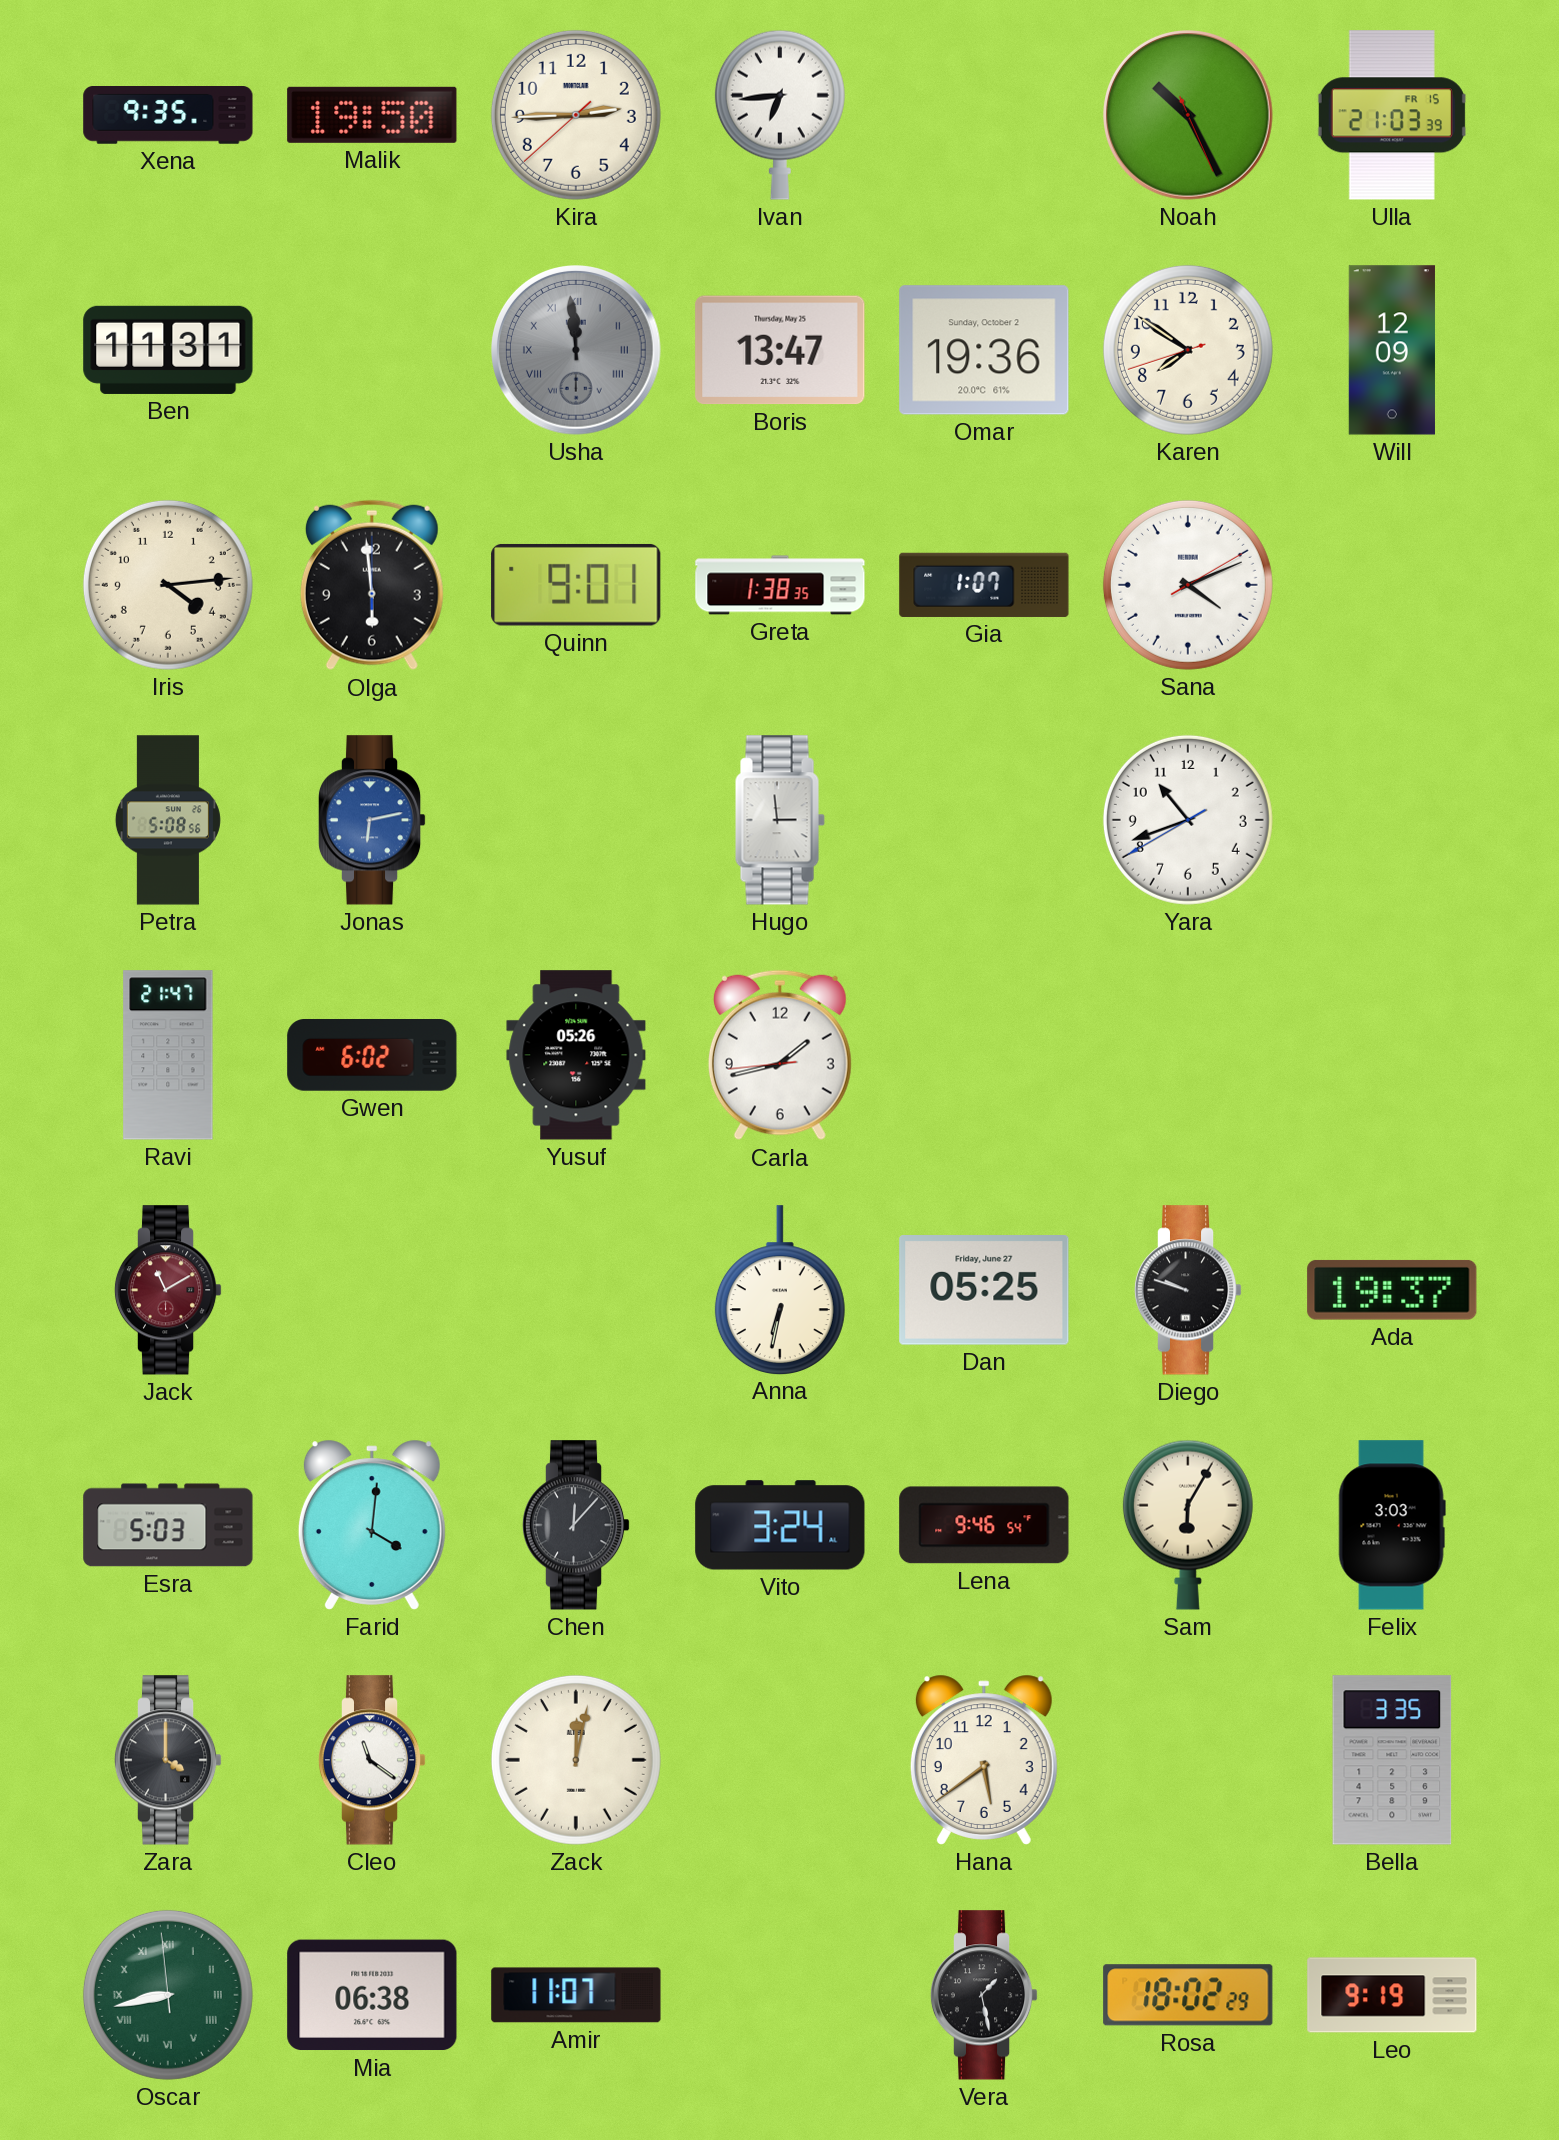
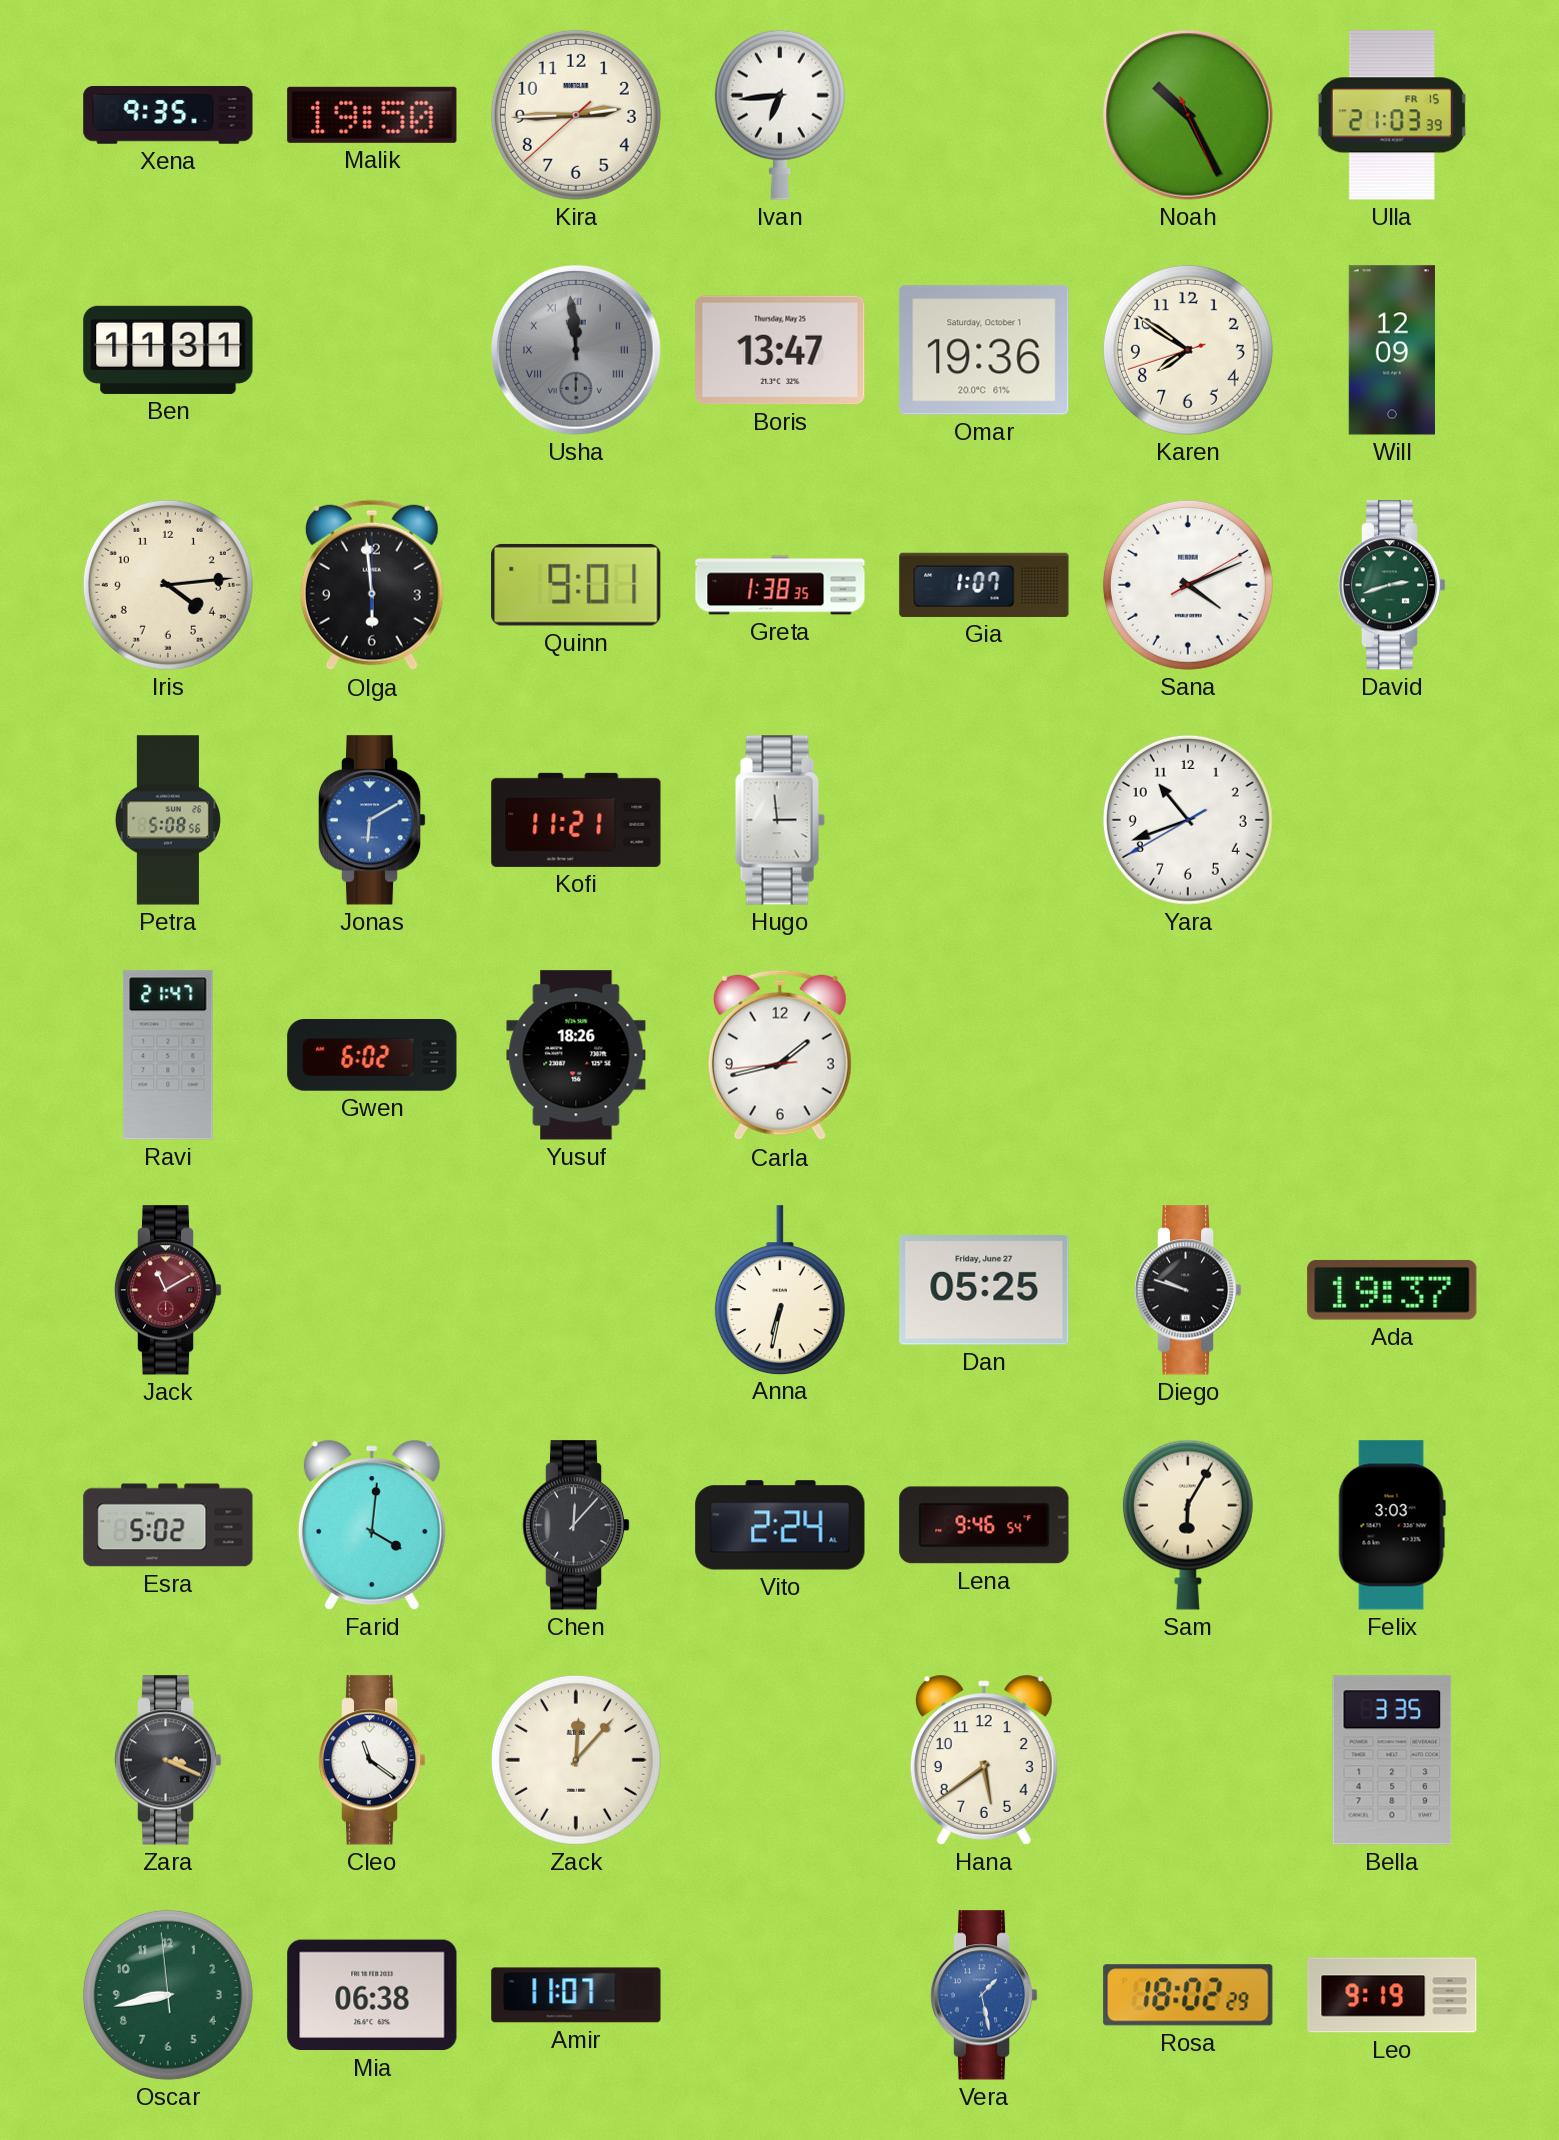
Omar date: Sunday, October 2 -> Saturday, October 1 (984, 350)
David: none -> 2:42 (1392, 585)
Jonas: 6:13 -> 6:10 (372, 820)
Kofi: none -> 11:21 (576, 820)
Yusuf: 05:26 -> 18:26 (576, 1055)
Esra: 5:03 -> 5:02 (168, 1525)
Vito: 3:24 -> 2:24 (780, 1525)
Zara: 4:00 -> 3:19 (168, 1760)
Zack: 12:02 -> 12:07 (576, 1760)
Oscar numerals: Roman -> Arabic (168, 1995)
Vera dial: black -> blue (984, 1995)
